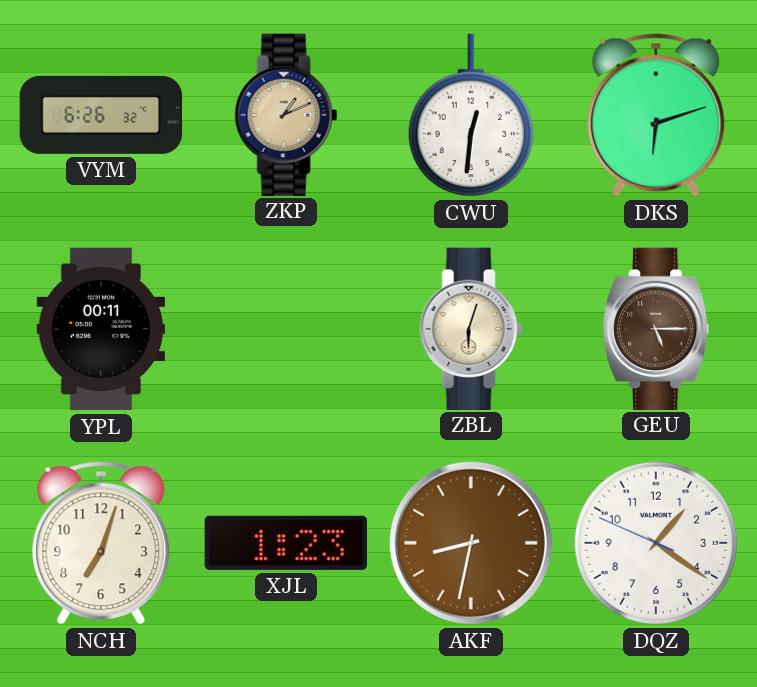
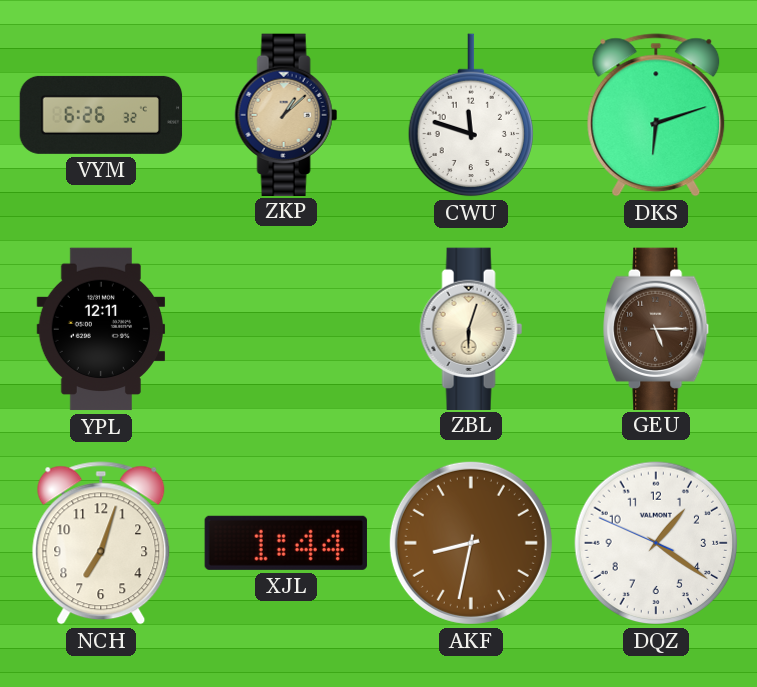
ZKP: 1:11 -> 1:08 (286, 114)
CWU: 12:31 -> 11:48 (470, 115)
YPL: 00:11 -> 12:11 (100, 329)
XJL: 1:23 -> 1:44 (286, 543)
